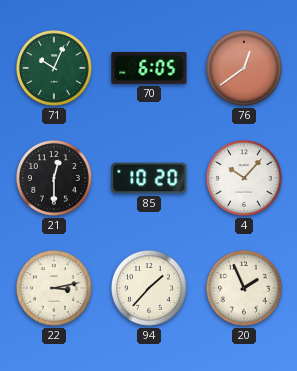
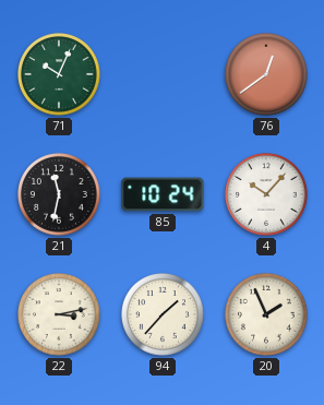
70: 6:05 -> none (149, 68)
21: 12:30 -> 11:32 (60, 195)
85: 10:20 -> 10:24 (163, 194)
